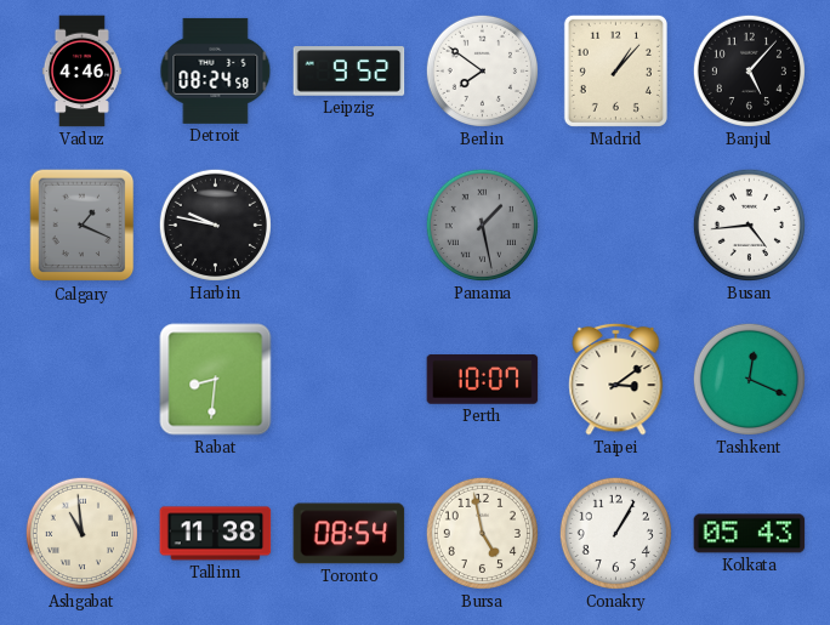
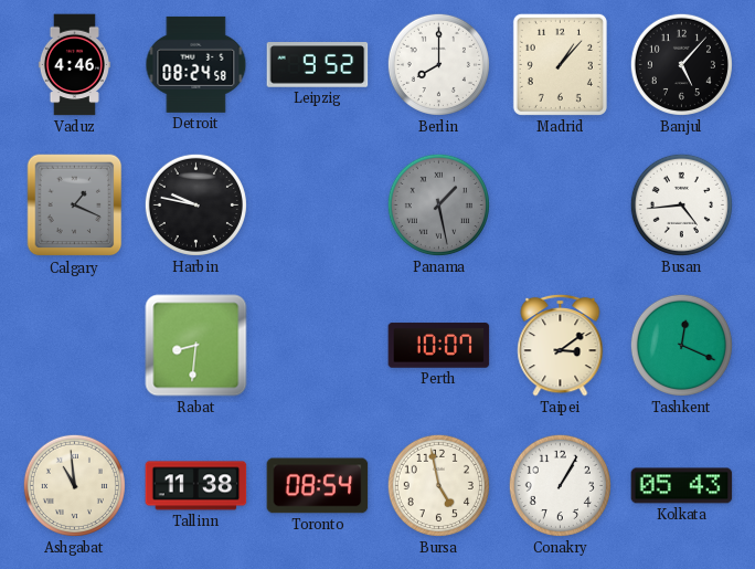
Berlin: 7:51 -> 8:00 (438, 64)
